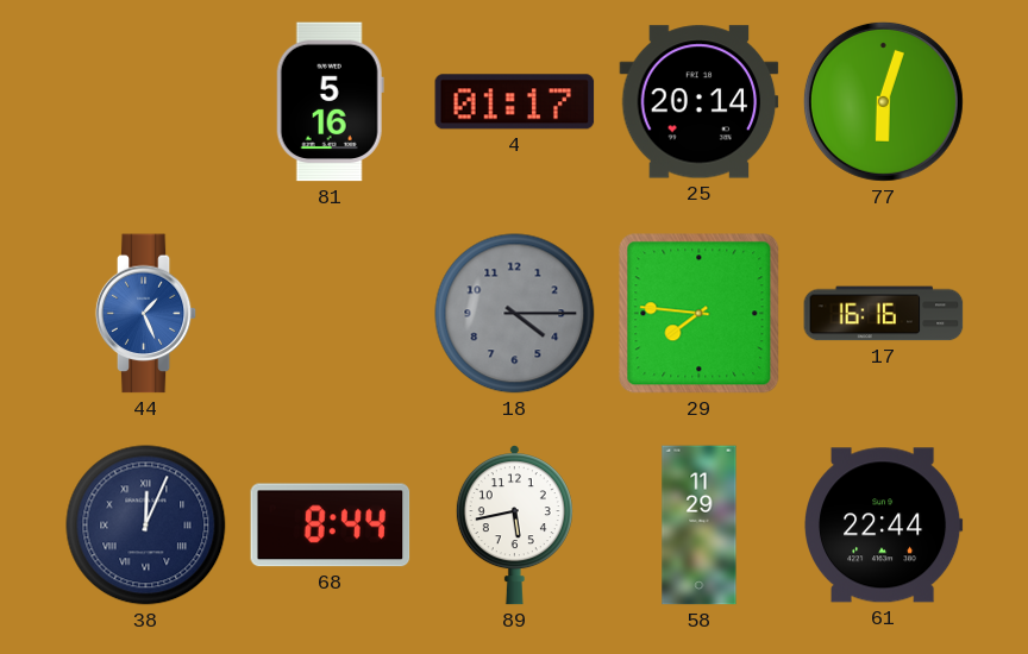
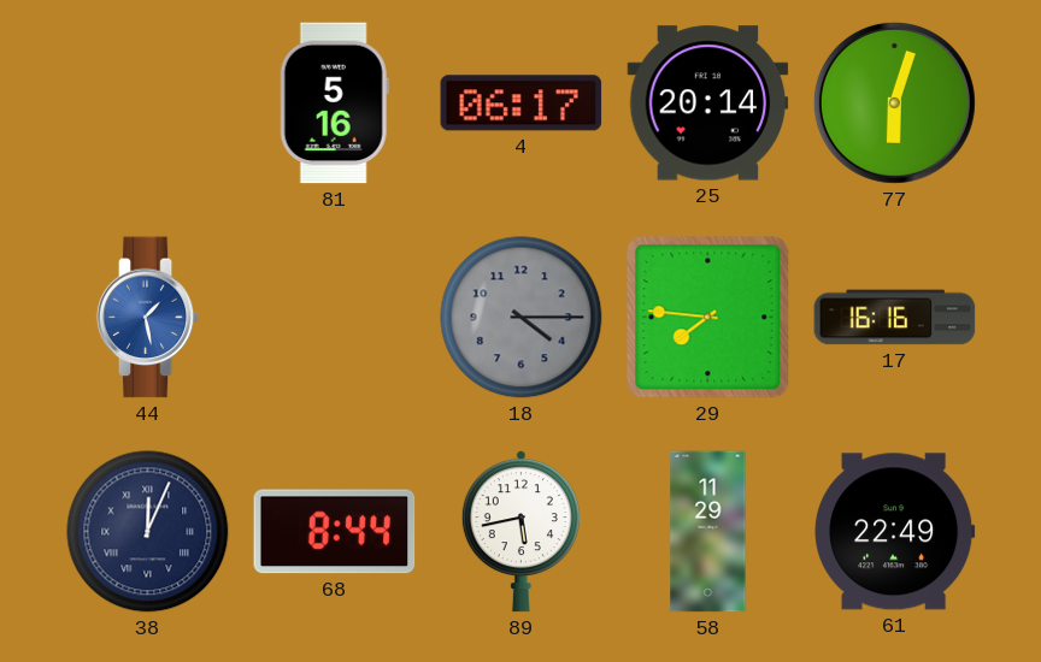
4: 01:17 -> 06:17 (522, 104)
44: 1:26 -> 1:28 (148, 318)
61: 22:44 -> 22:49 (895, 532)
